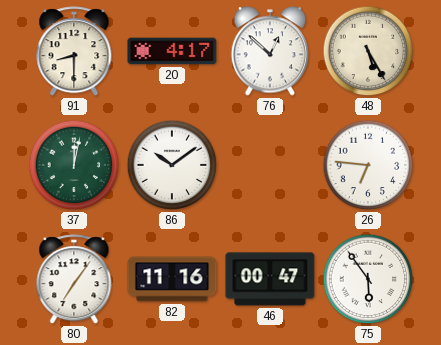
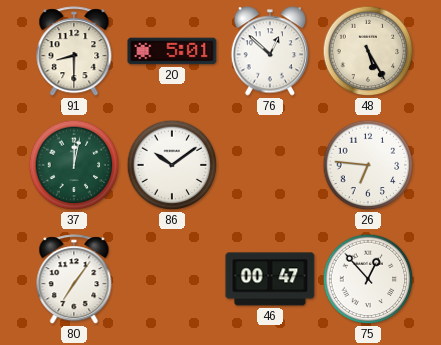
20: 4:17 -> 5:01 (172, 51)
82: 11:16 -> none (172, 279)
75: 5:54 -> 12:53 (368, 279)
